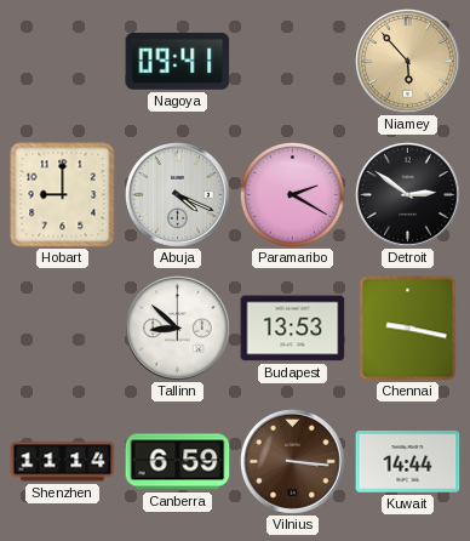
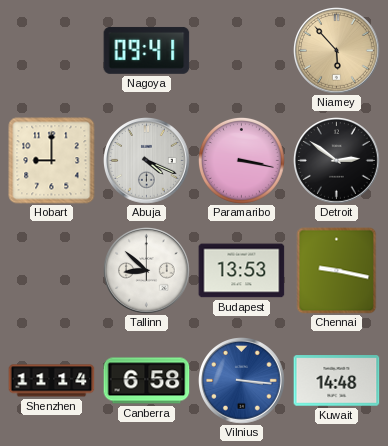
Paramaribo: 2:20 -> 3:17 (241, 160)
Canberra: 6:59 -> 6:58 (147, 381)
Vilnius dial: brown -> blue (242, 381)
Kuwait: 14:44 -> 14:48 (337, 381)
